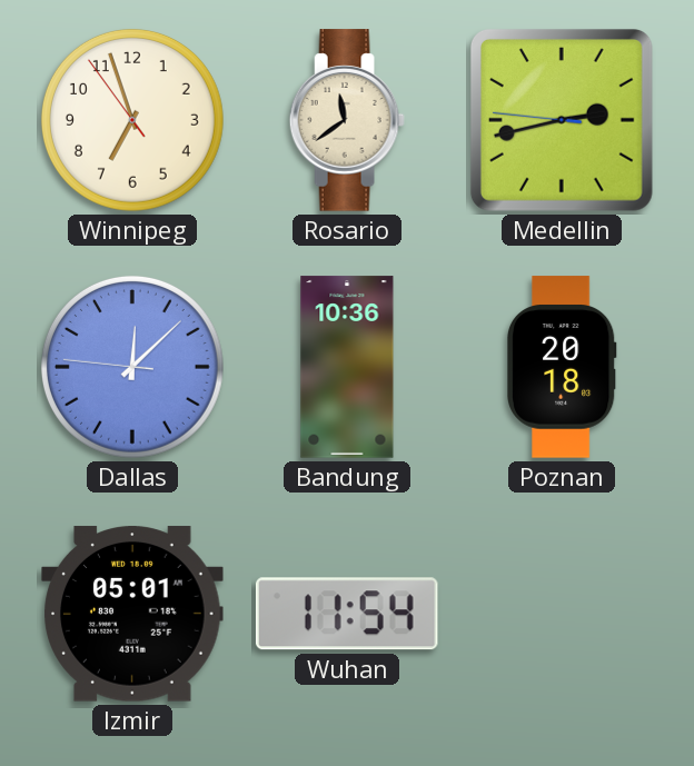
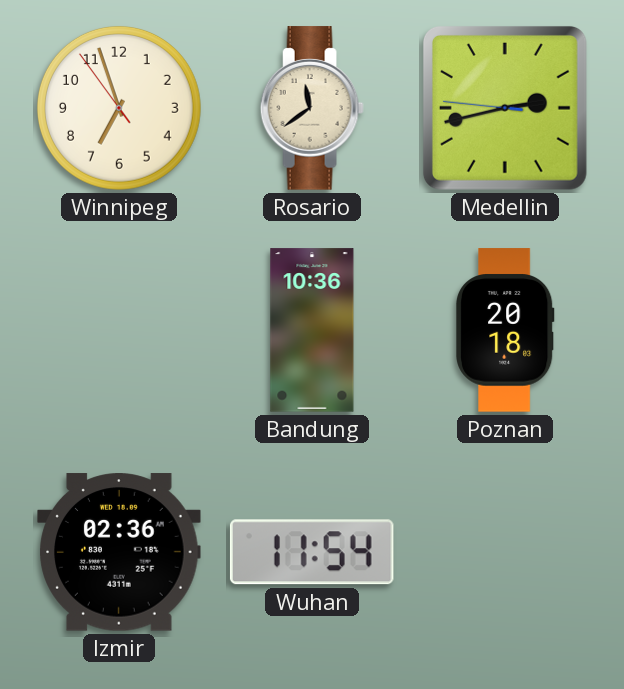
Dallas: 12:07 -> none (132, 367)
Izmir: 05:01 -> 02:36 (119, 552)
